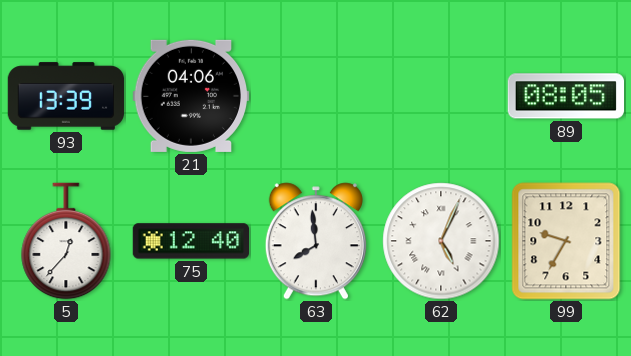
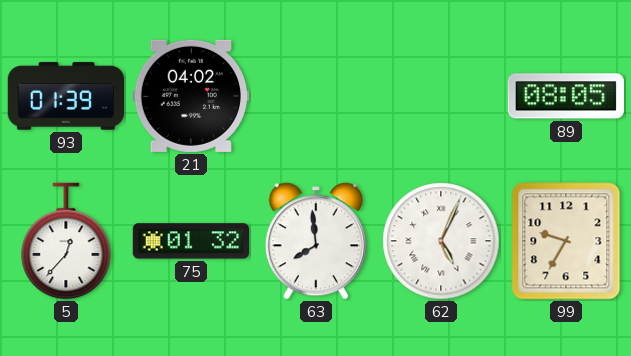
93: 13:39 -> 01:39 (66, 96)
21: 04:06 -> 04:02 (190, 96)
75: 12:40 -> 01:32 (190, 241)
